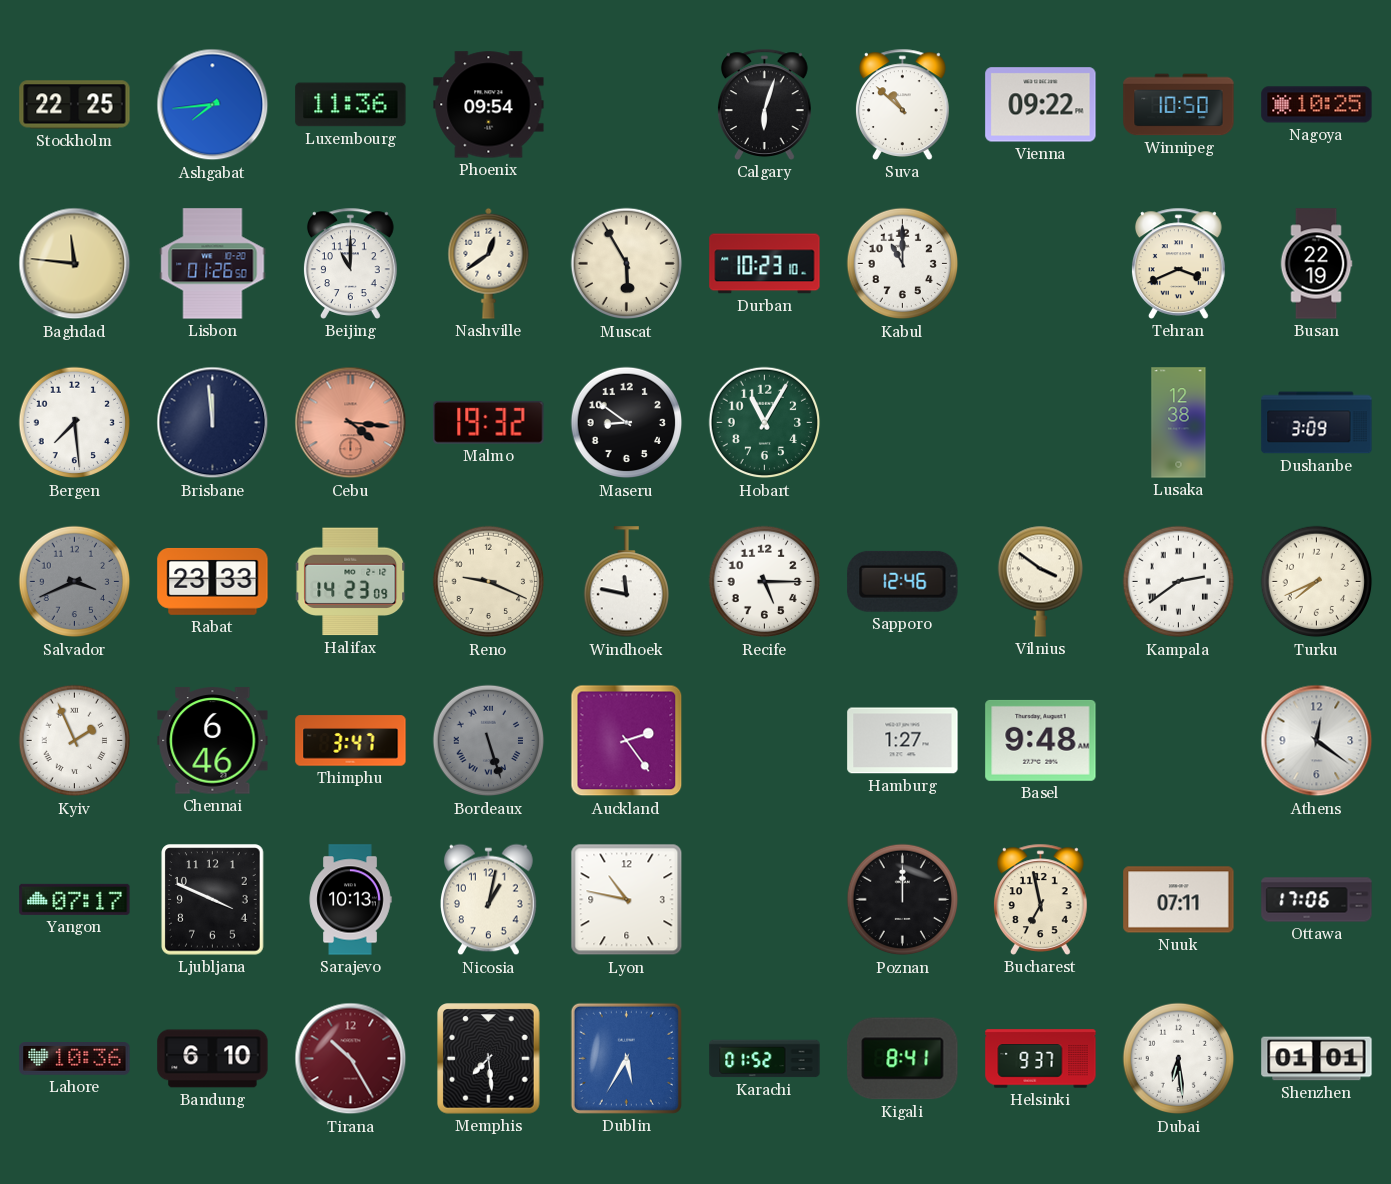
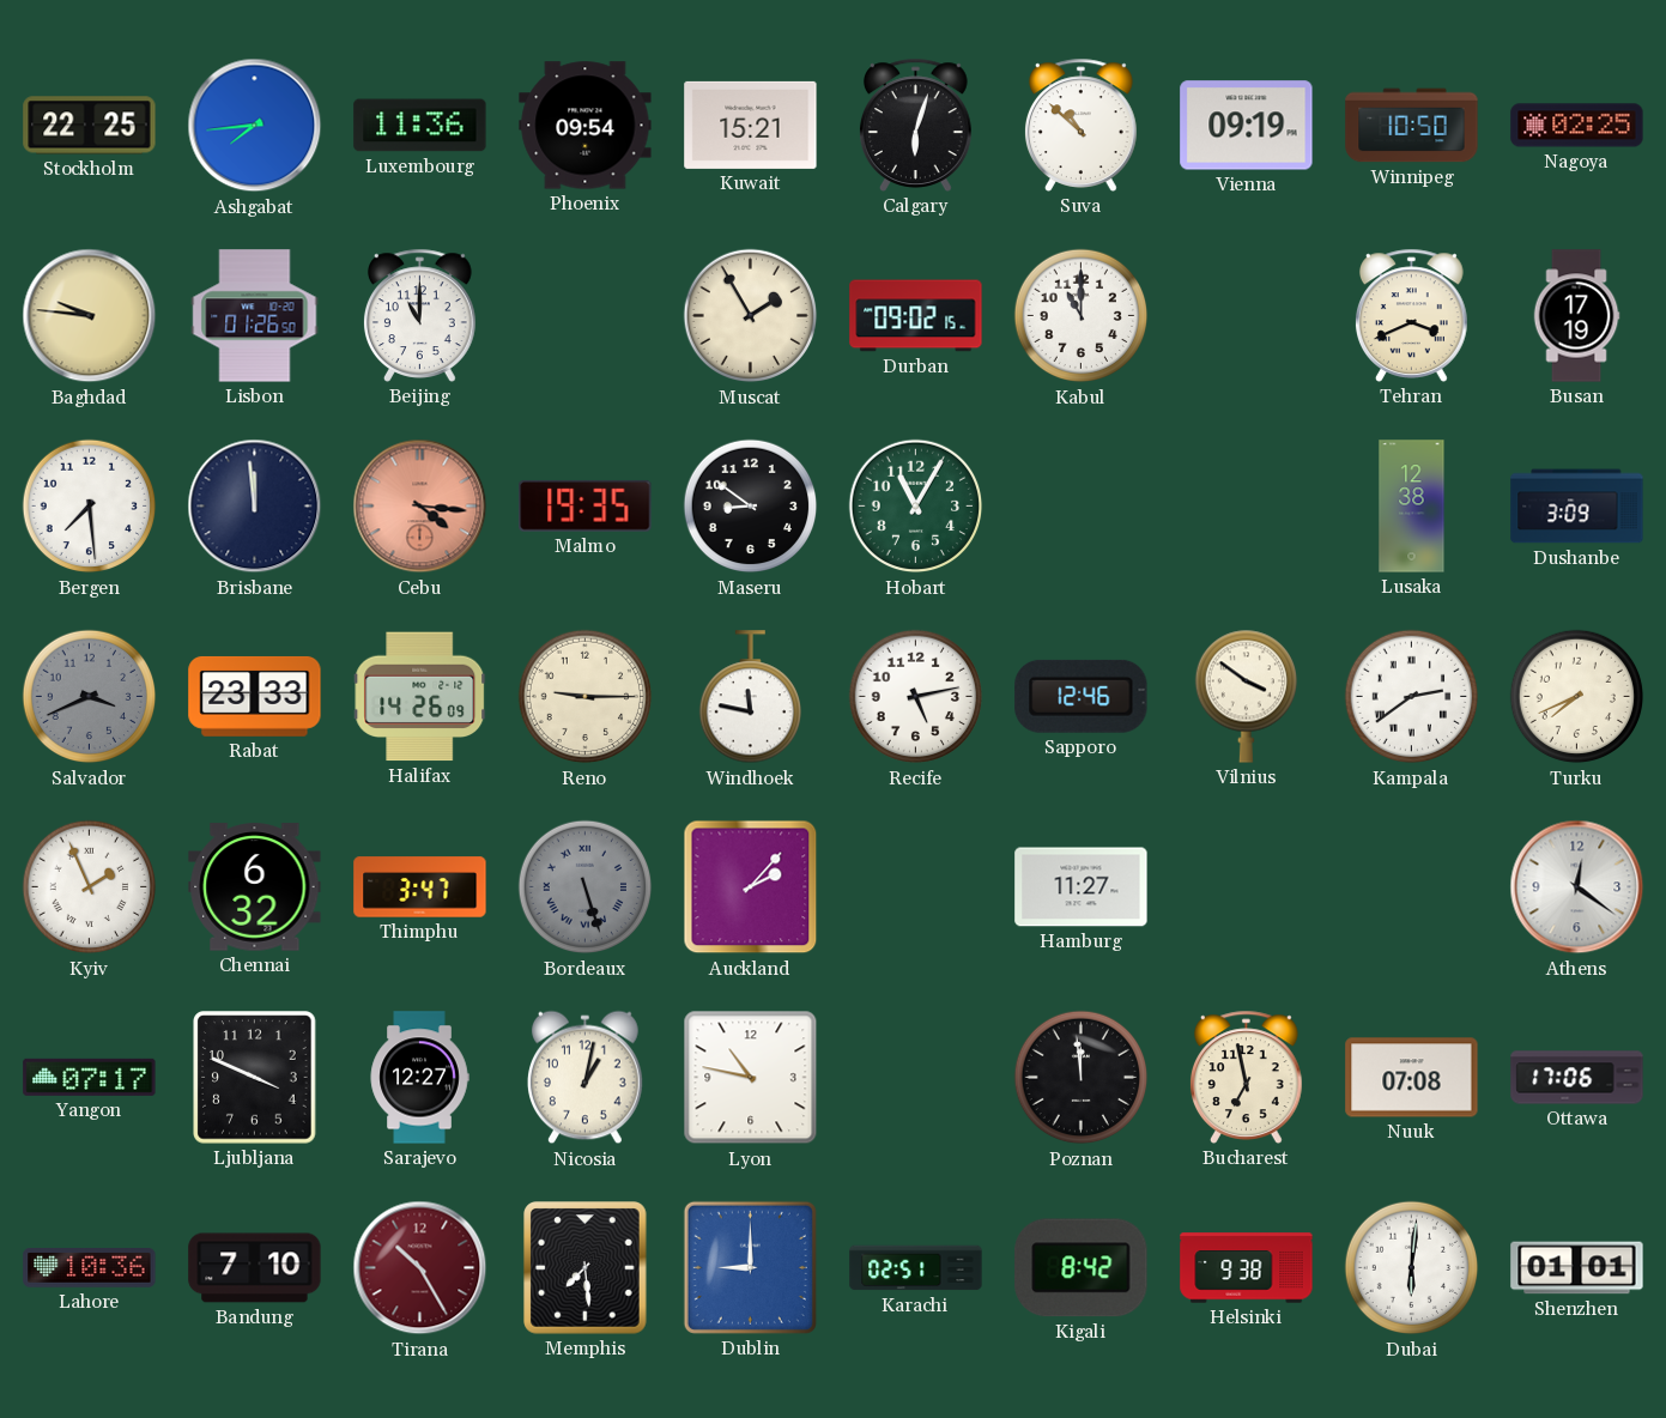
Kuwait: none -> 15:21 (751, 125)
Vienna: 09:22 -> 09:19 (1247, 126)
Nagoya: 10:25 -> 02:25 (1577, 126)
Baghdad: 11:46 -> 9:46 (90, 316)
Nashville: 12:39 -> none (489, 263)
Muscat: 5:55 -> 1:55 (751, 316)
Durban: 10:23 -> 09:02 (916, 316)
Busan: 22:19 -> 17:19 (1576, 316)
Malmo: 19:32 -> 19:35 (586, 507)
Halifax: 14:23 -> 14:26 (420, 697)
Reno: 9:19 -> 9:15 (586, 697)
Recife: 5:15 -> 5:13 (916, 697)
Chennai: 6:46 -> 6:32 (255, 887)
Auckland: 2:24 -> 2:07 (751, 887)
Hamburg: 1:27 -> 11:27 (1082, 887)
Basel: 9:48 -> none (1041, 740)
Sarajevo: 10:13 -> 12:27 (419, 1078)
Poznan: 12:00 -> 11:59 (1082, 1078)
Nuuk: 07:11 -> 07:08 (1412, 1078)
Bandung: 6:10 -> 7:10 (255, 1268)
Dublin: 5:35 -> 9:00 (750, 1267)
Karachi: 01:52 -> 02:51 (916, 1268)
Kigali: 8:41 -> 8:42 (1082, 1268)
Helsinki: 9:37 -> 9:38 (1247, 1268)
Dubai: 6:29 -> 6:01 (1412, 1268)
